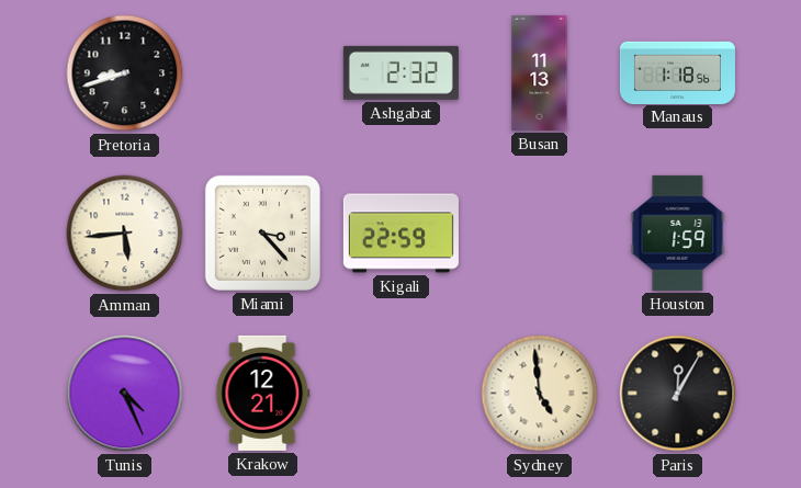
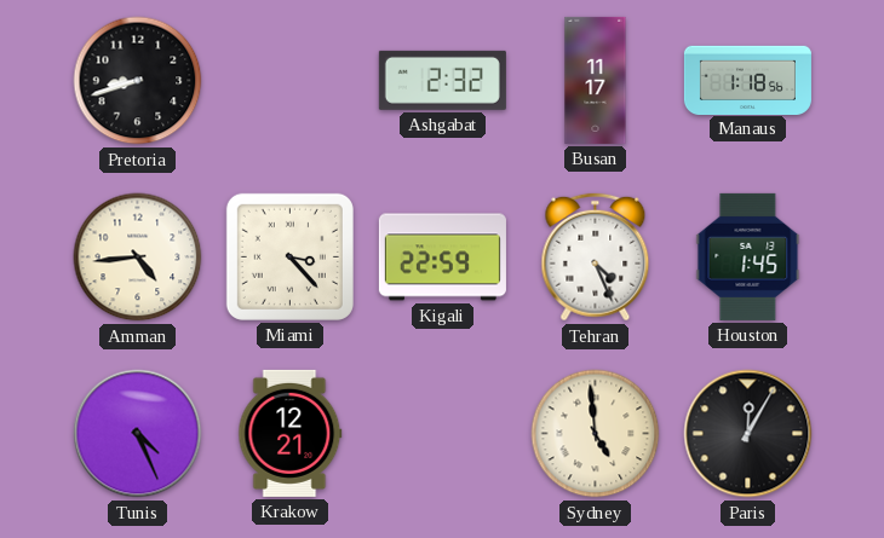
Busan: 11:13 -> 11:17 (596, 80)
Amman: 5:44 -> 4:44 (138, 258)
Tehran: none -> 4:26 (596, 258)
Houston: 1:59 -> 1:45 (748, 256)
